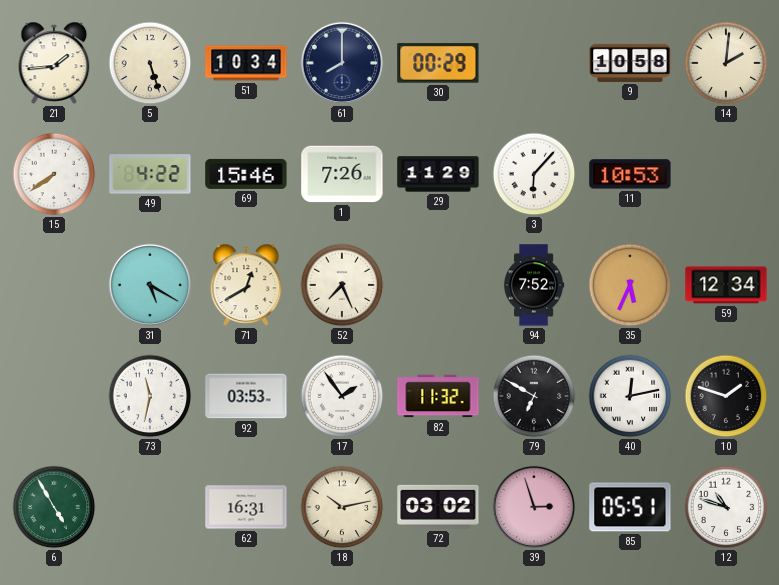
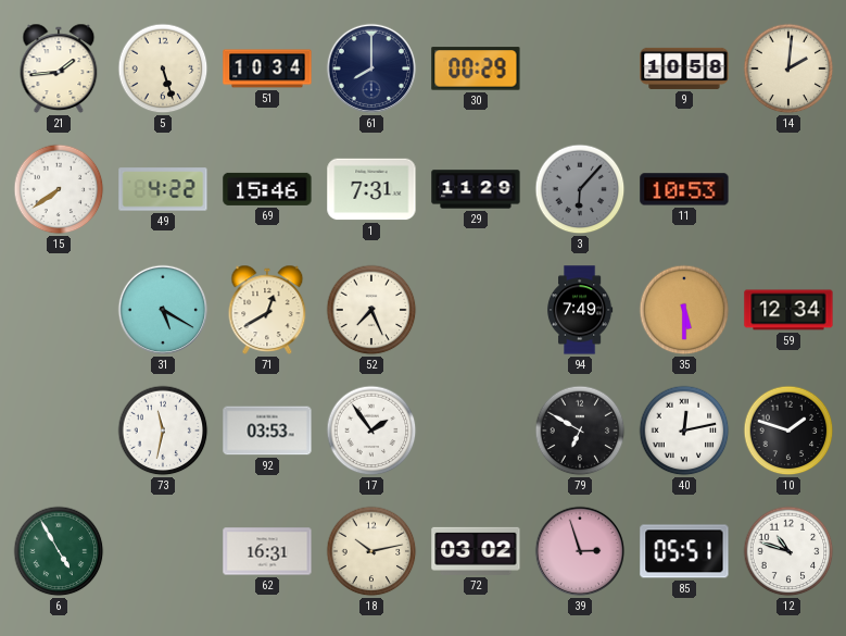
1: 7:26 -> 7:31 (371, 189)
3 dial: white -> grey (580, 189)
94: 7:52 -> 7:49 (580, 310)
35: 5:34 -> 5:30 (684, 310)
82: 11:32 -> none (438, 396)
